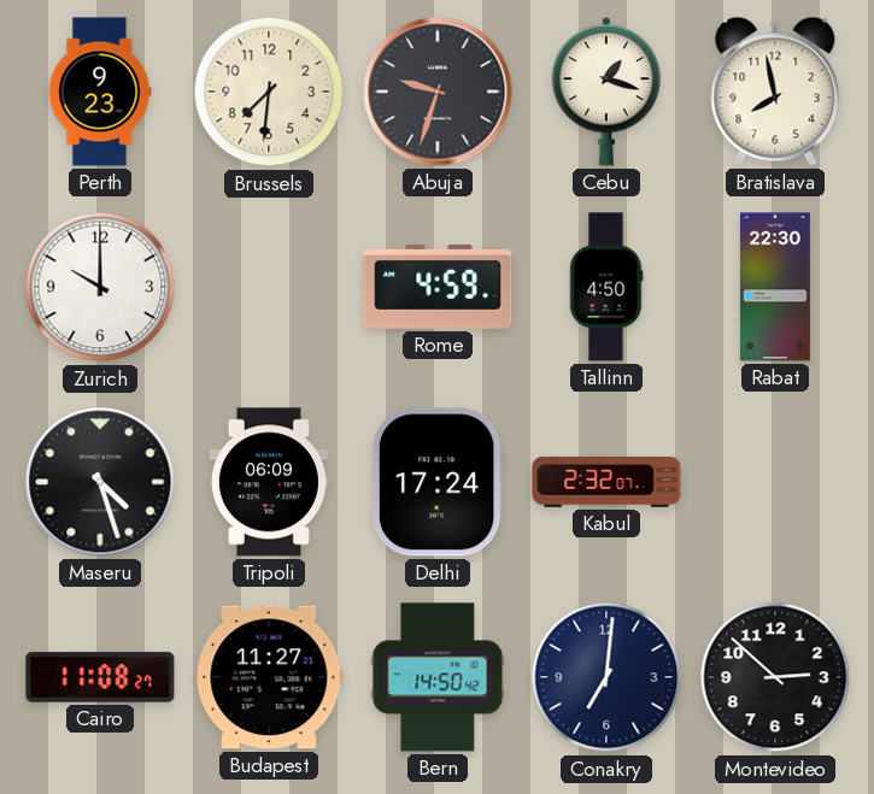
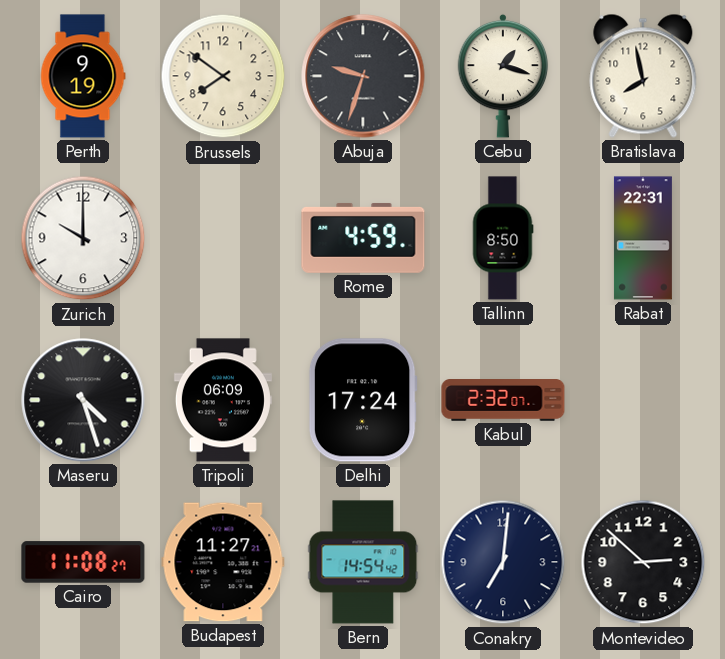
Perth: 9:23 -> 9:19 (83, 76)
Brussels: 7:31 -> 7:51 (223, 76)
Tallinn: 4:50 -> 8:50 (503, 238)
Rabat: 22:30 -> 22:31 (643, 238)
Bern: 14:50 -> 14:54 (363, 562)
